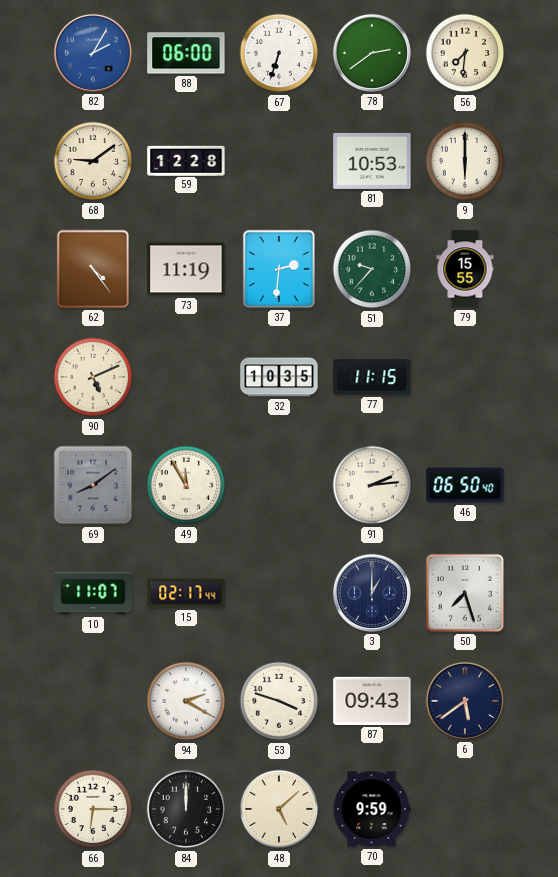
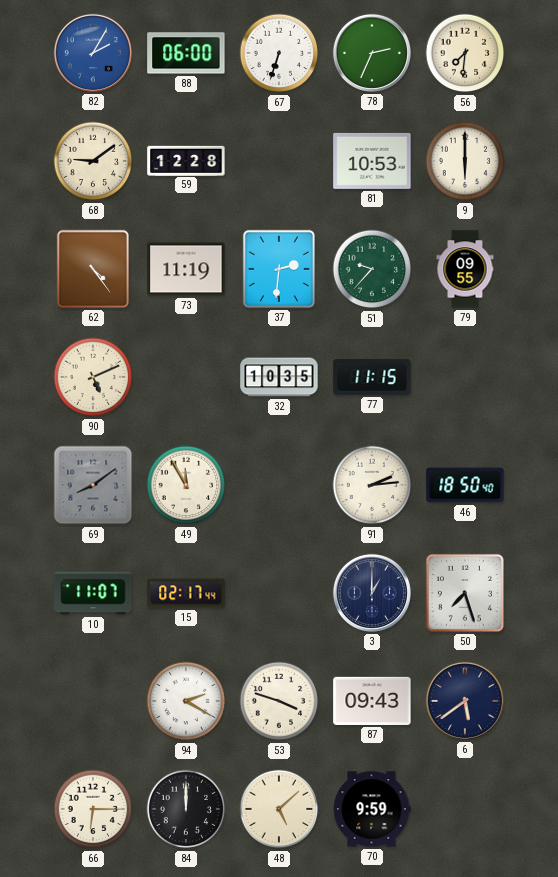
78: 2:39 -> 2:34 (372, 53)
79: 15:55 -> 09:55 (465, 269)
46: 06:50 -> 18:50 (465, 485)
